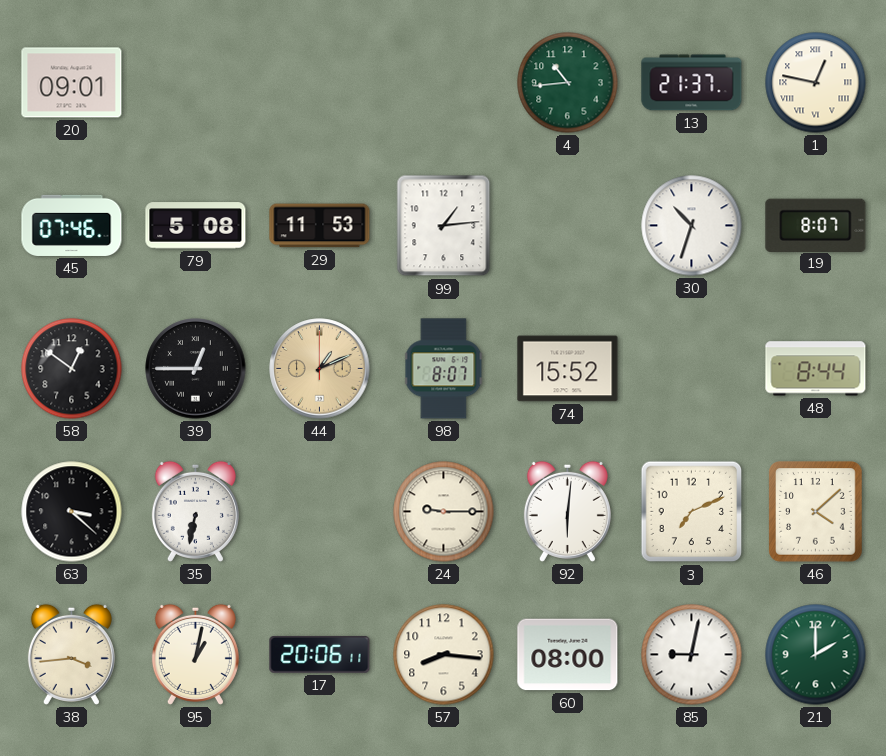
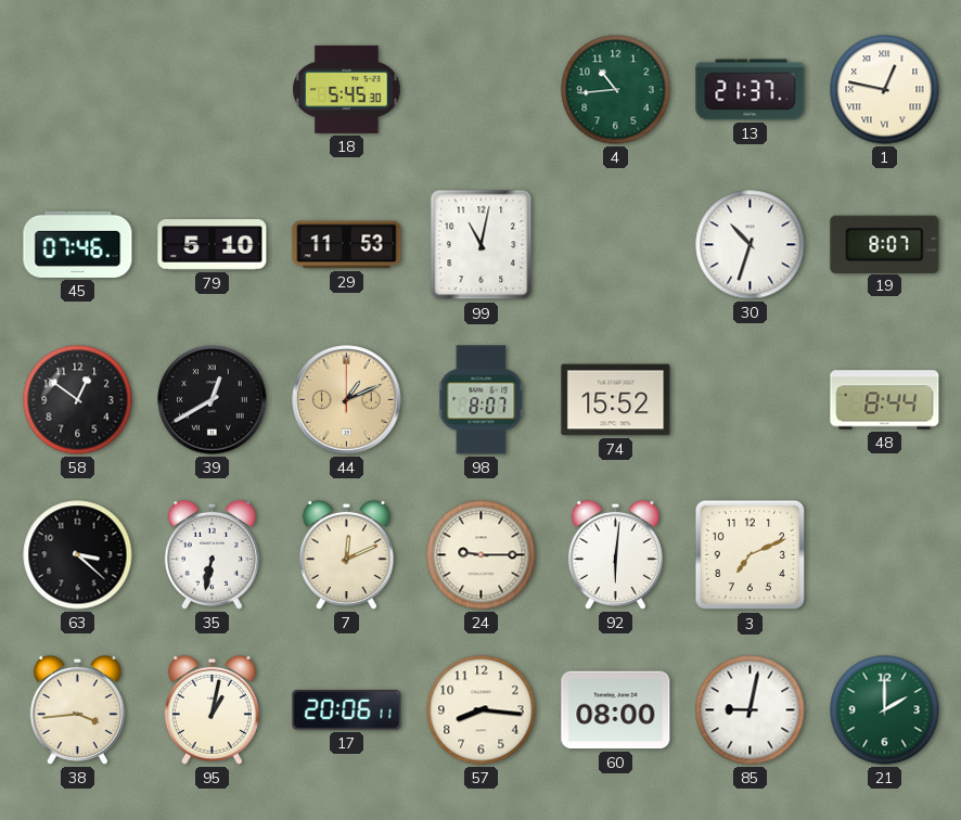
20: 09:01 -> none (72, 83)
18: none -> 5:45 (347, 89)
79: 5:08 -> 5:10 (213, 245)
99: 1:14 -> 11:02 (482, 245)
39: 12:45 -> 12:40 (213, 400)
7: none -> 12:11 (346, 554)
46: 4:08 -> none (816, 512)
